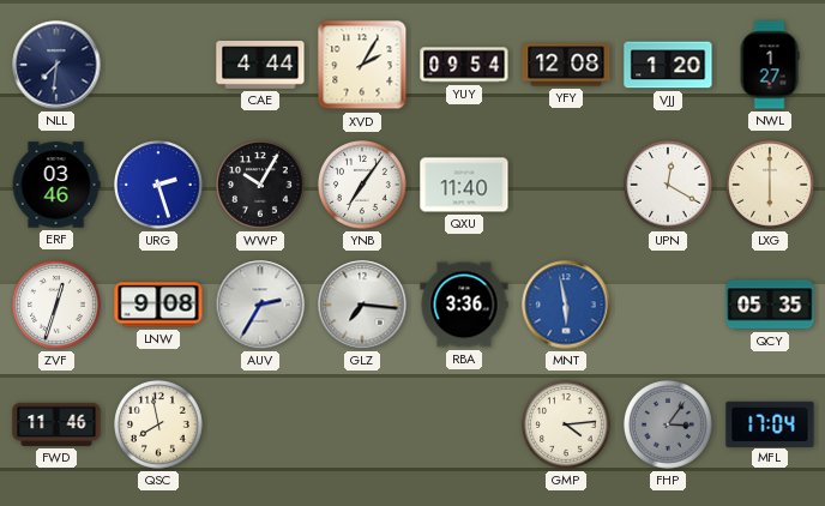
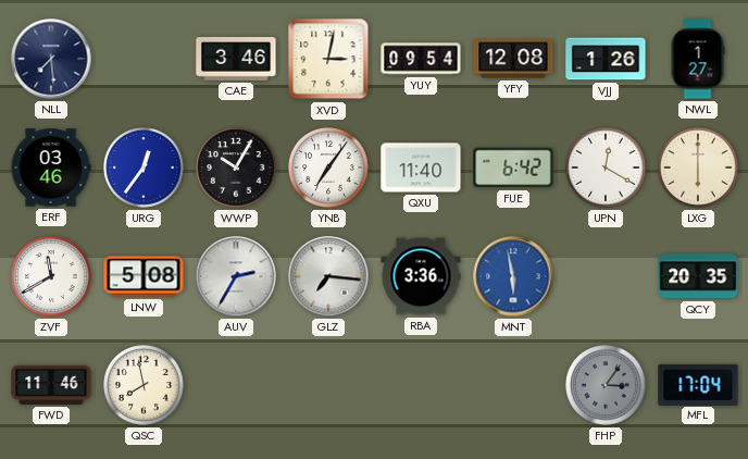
NLL: 7:31 -> 7:29 (51, 59)
CAE: 4:44 -> 3:46 (236, 60)
XVD: 2:05 -> 3:02 (328, 59)
VJJ: 1:20 -> 1:26 (606, 59)
URG: 2:27 -> 12:36 (145, 169)
FUE: none -> 6:42 (513, 168)
ZVF: 12:33 -> 11:40 (52, 277)
LNW: 9:08 -> 5:08 (144, 276)
QCY: 05:35 -> 20:35 (698, 276)
GMP: 4:14 -> none (567, 426)
